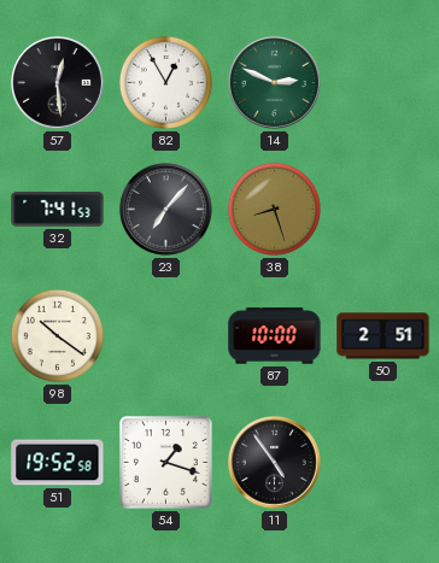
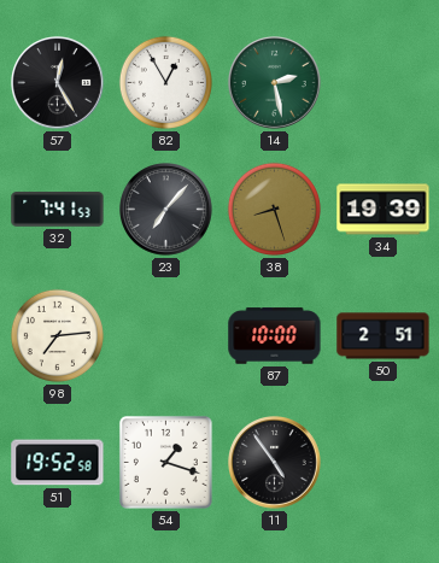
57: 12:29 -> 12:25 (58, 83)
14: 2:49 -> 2:28 (275, 83)
34: none -> 19:39 (384, 210)
98: 10:21 -> 7:14 (57, 335)
